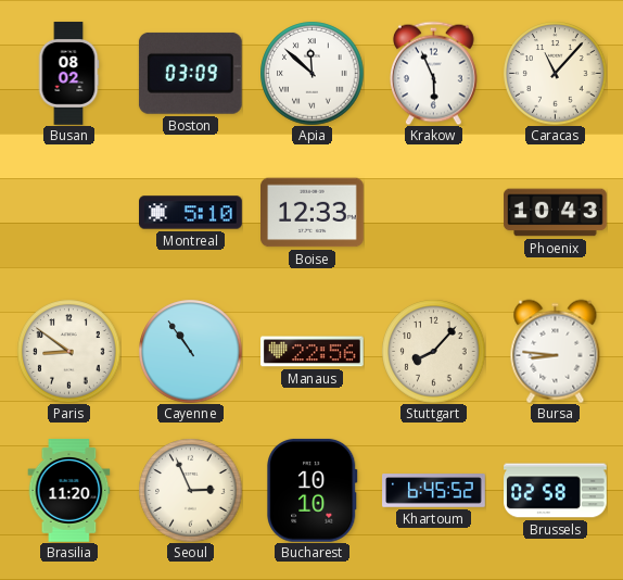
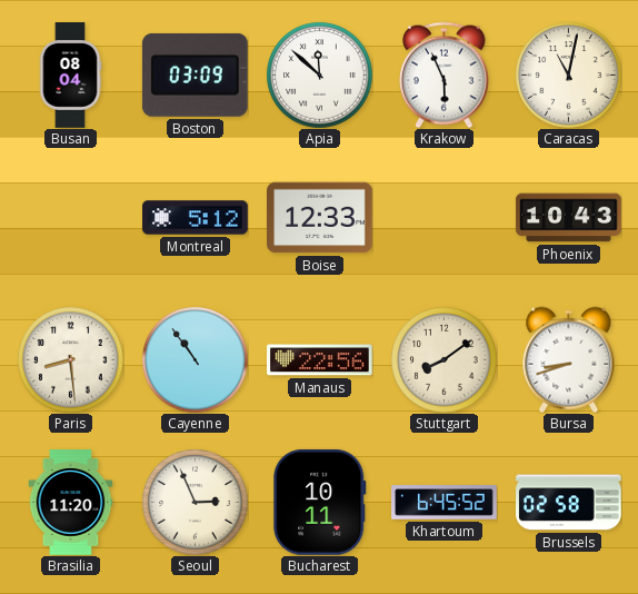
Busan: 08:02 -> 08:04 (70, 76)
Caracas: 11:07 -> 11:02 (568, 75)
Montreal: 5:10 -> 5:12 (196, 218)
Paris: 8:51 -> 8:29 (70, 359)
Stuttgart: 8:07 -> 8:09 (443, 359)
Bursa: 8:46 -> 8:42 (569, 359)
Bucharest: 10:10 -> 10:11 (320, 502)
